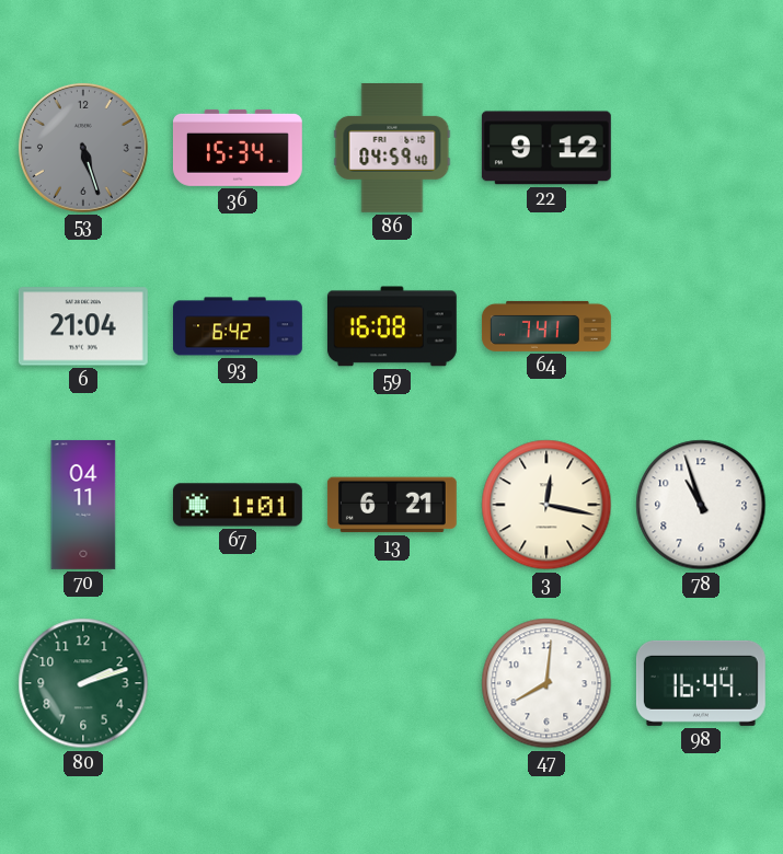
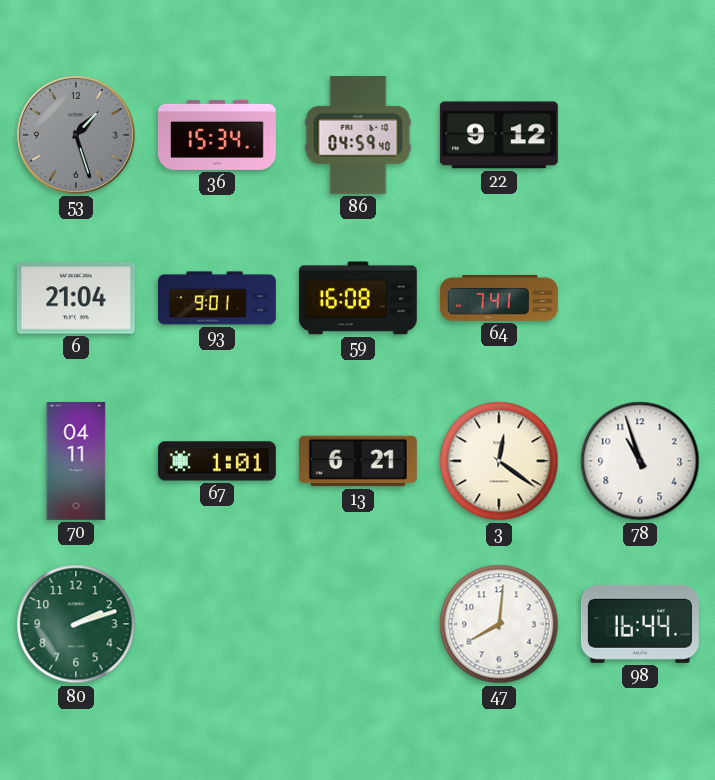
53: 5:27 -> 1:27 (76, 135)
93: 6:42 -> 9:01 (218, 298)
3: 12:17 -> 12:21 (499, 461)
